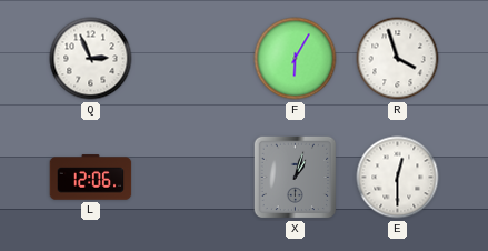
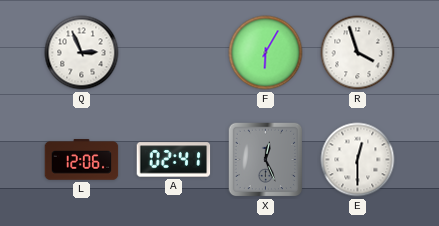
A: none -> 02:41 (174, 160)
X: 1:03 -> 12:26 (266, 160)
